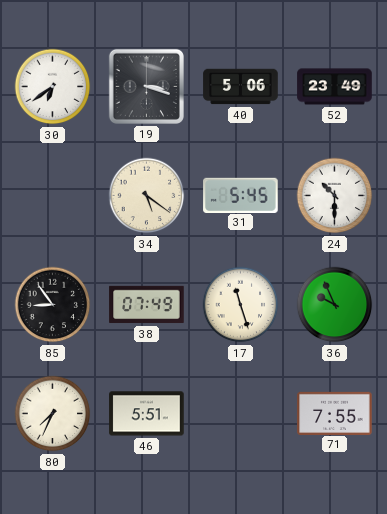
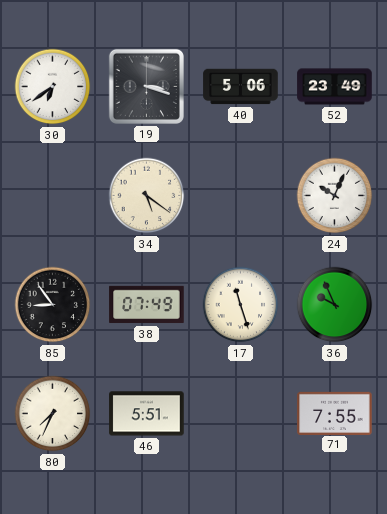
31: 5:45 -> none (241, 195)
24: 10:30 -> 10:04 (335, 196)
